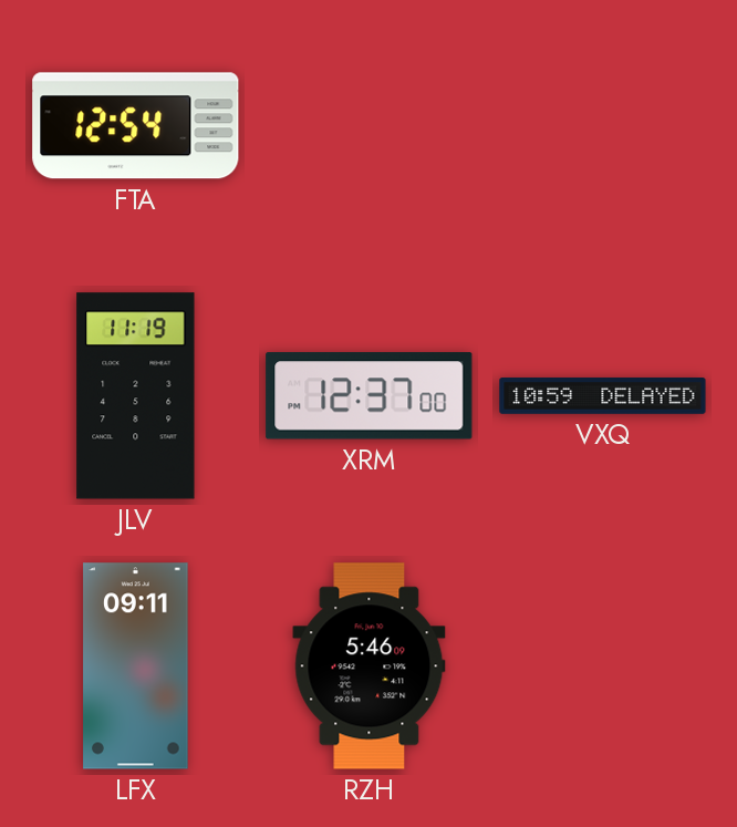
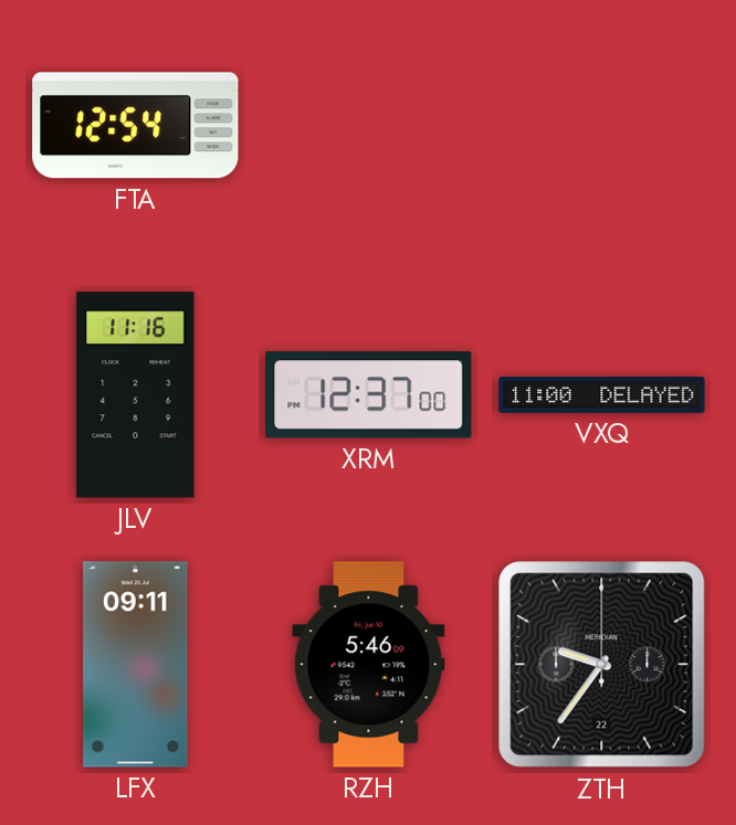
JLV: 11:19 -> 11:16 (136, 395)
VXQ: 10:59 -> 11:00 (602, 395)
ZTH: none -> 9:36 (602, 665)
